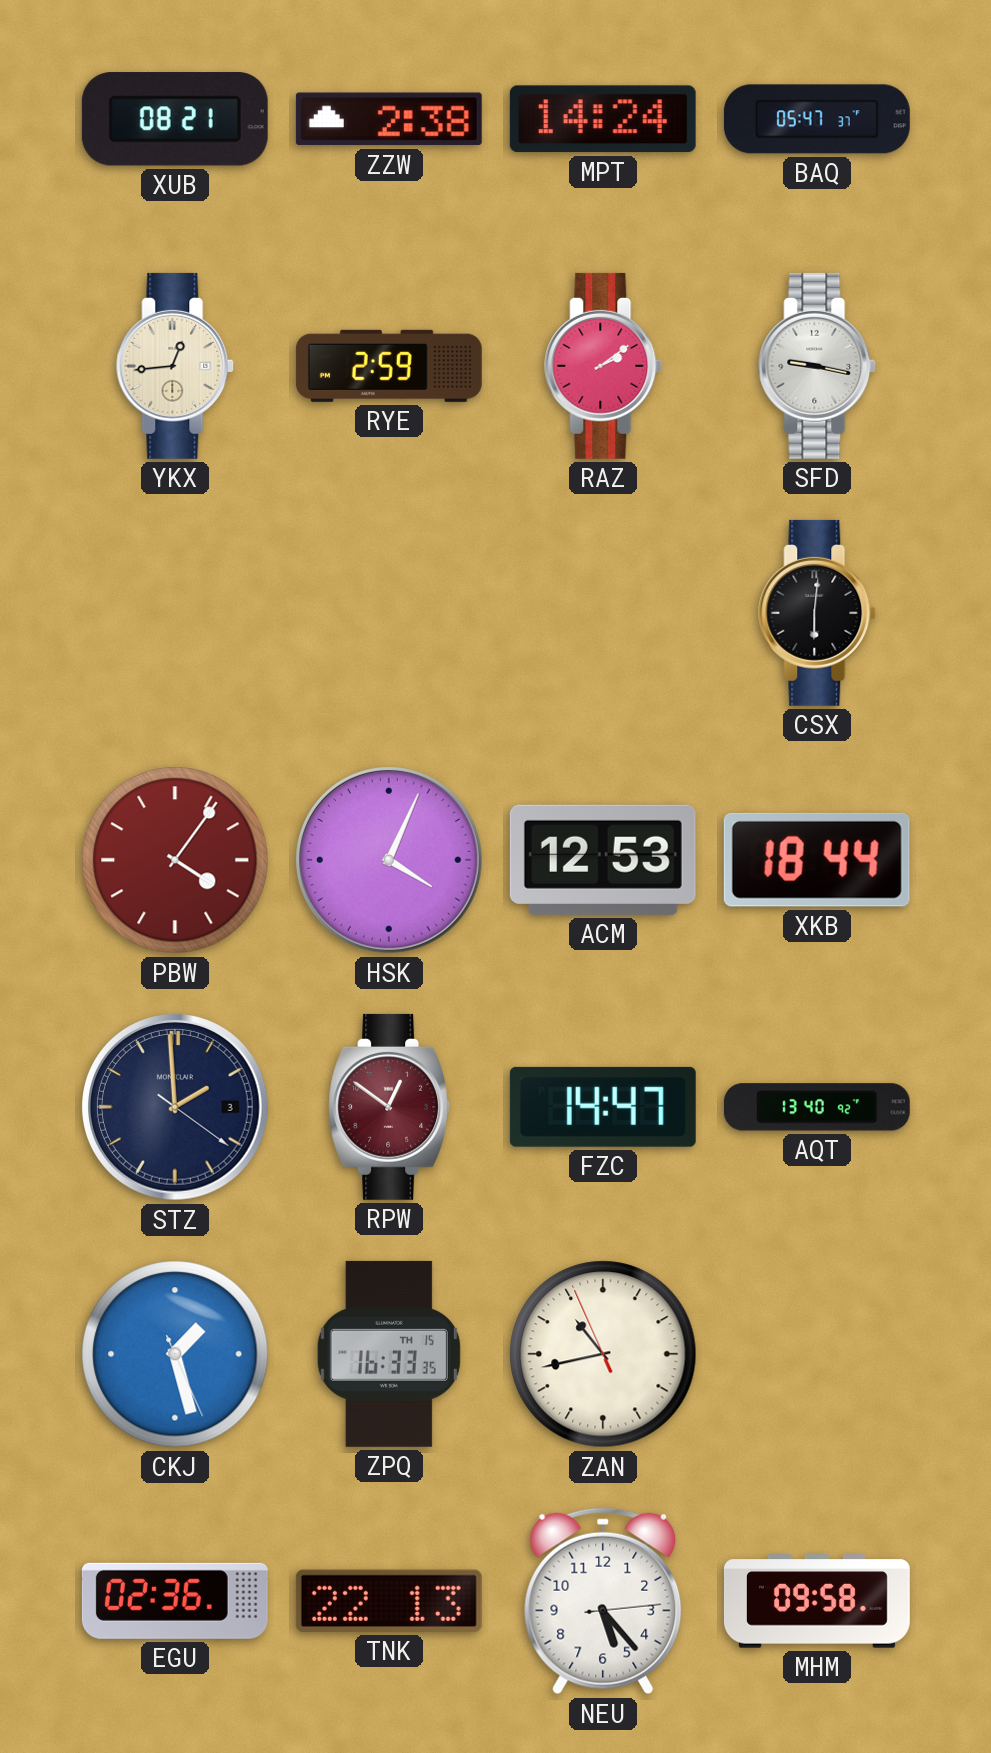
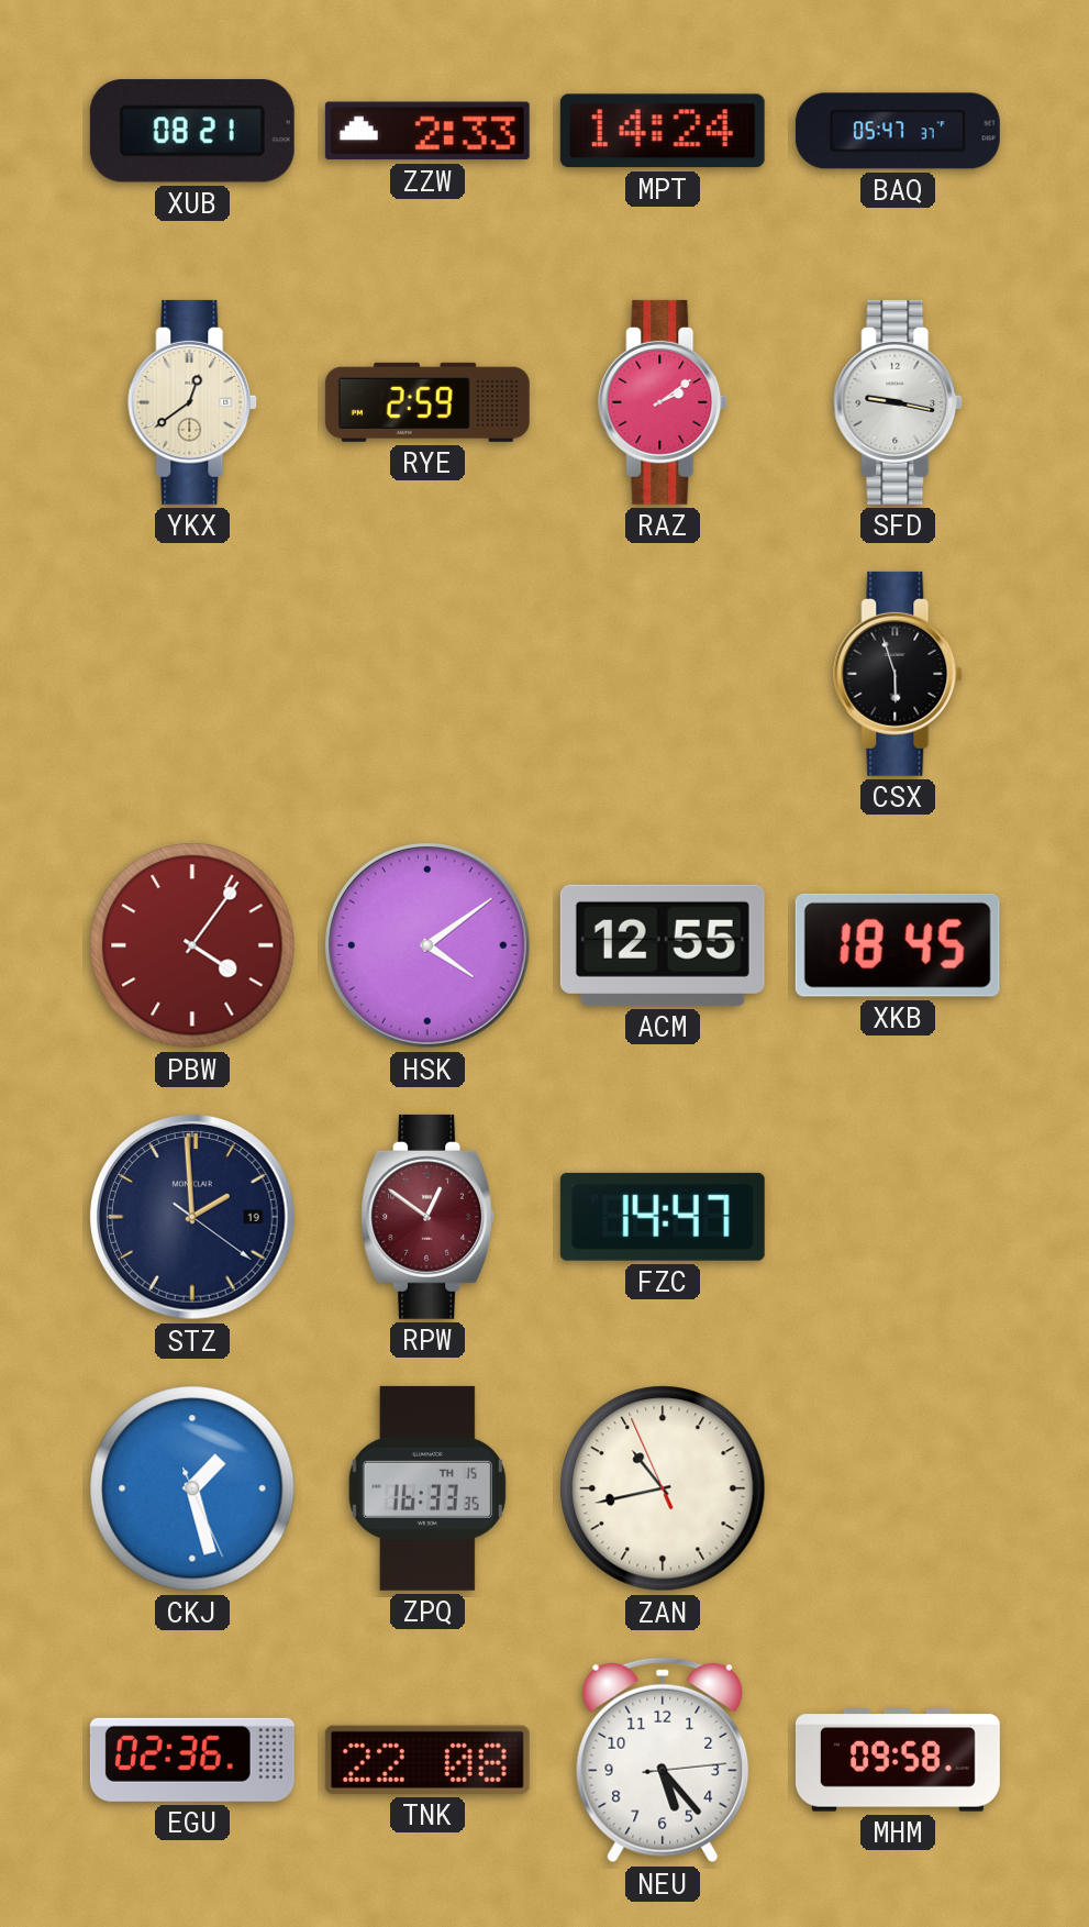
ZZW: 2:38 -> 2:33 (427, 131)
YKX: 12:44 -> 12:39 (193, 402)
CSX: 6:01 -> 5:57 (899, 674)
HSK: 4:04 -> 4:09 (429, 946)
ACM: 12:53 -> 12:55 (663, 945)
XKB: 18:44 -> 18:45 (898, 945)
STZ date: 3 -> 19 (193, 1218)
AQT: 13:40 -> none (817, 1107)
TNK: 22:13 -> 22:08 (427, 1760)
